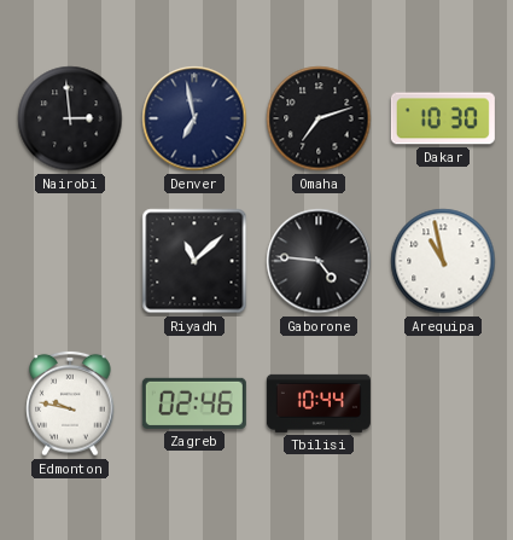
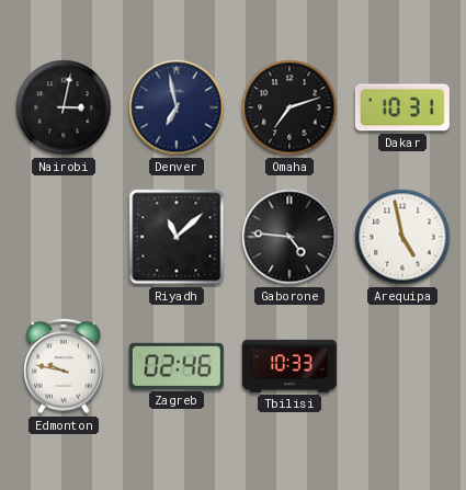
Nairobi: 2:59 -> 3:02 (64, 107)
Dakar: 10:30 -> 10:31 (402, 107)
Arequipa: 10:58 -> 4:58 (402, 237)
Tbilisi: 10:44 -> 10:33 (289, 366)
